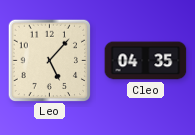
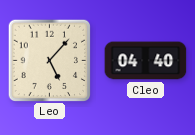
Cleo: 04:35 -> 04:40 (146, 61)
